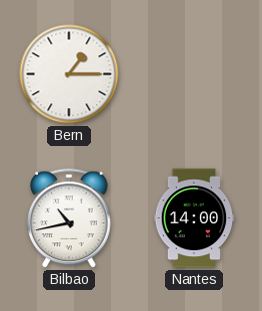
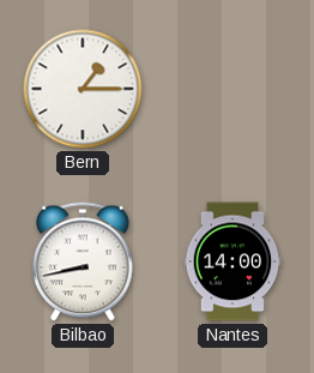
Bilbao: 10:43 -> 8:43 (83, 261)
